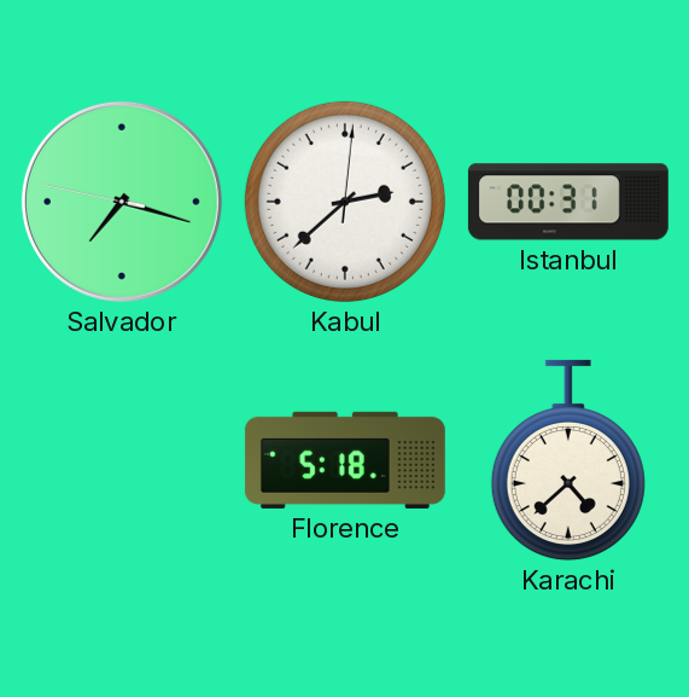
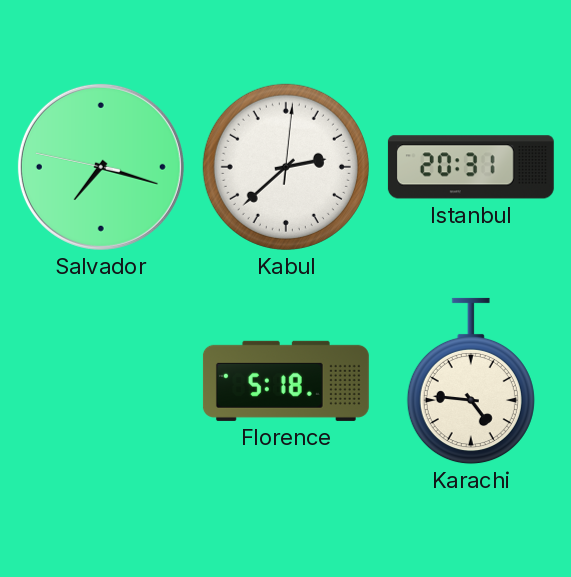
Istanbul: 00:31 -> 20:31 (471, 167)
Karachi: 4:38 -> 4:46 (471, 381)
